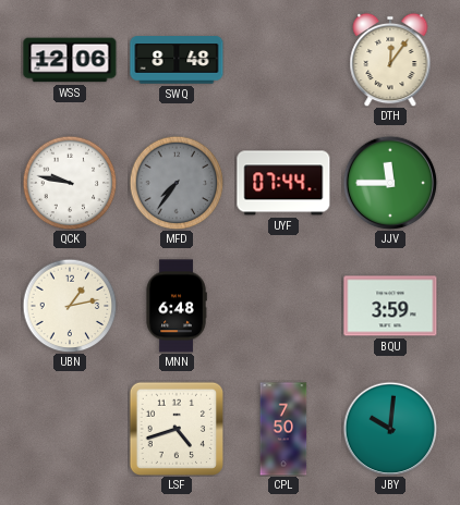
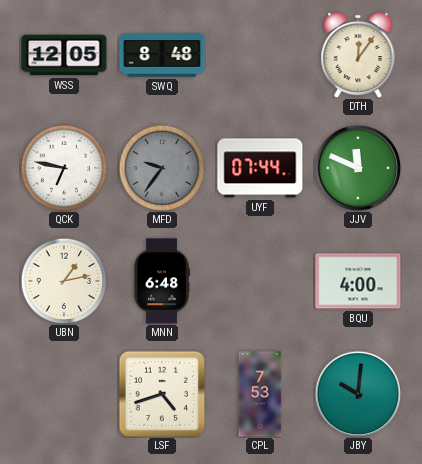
WSS: 12:06 -> 12:05 (64, 55)
QCK: 9:47 -> 6:47 (64, 168)
MFD: 7:36 -> 9:36 (162, 168)
JJV: 11:45 -> 11:49 (358, 168)
BQU: 3:59 -> 4:00 (358, 281)
CPL: 7:50 -> 7:53 (260, 394)
